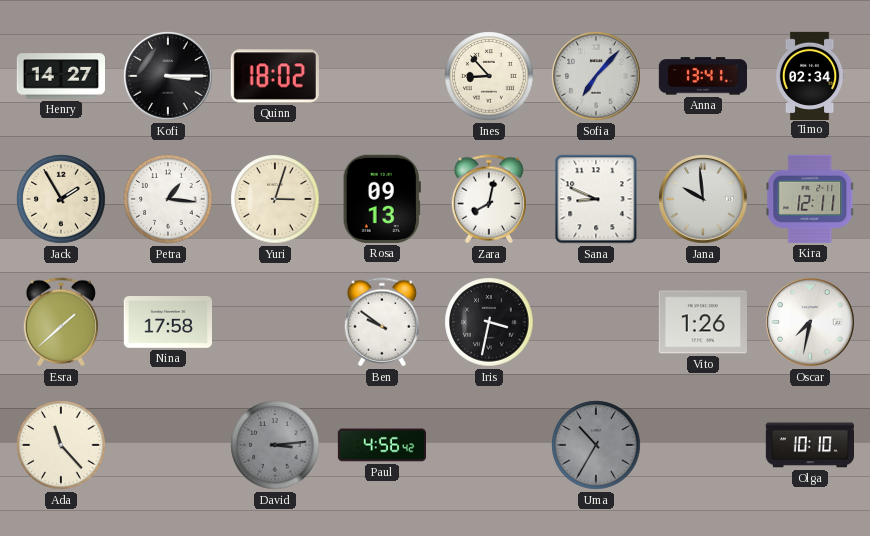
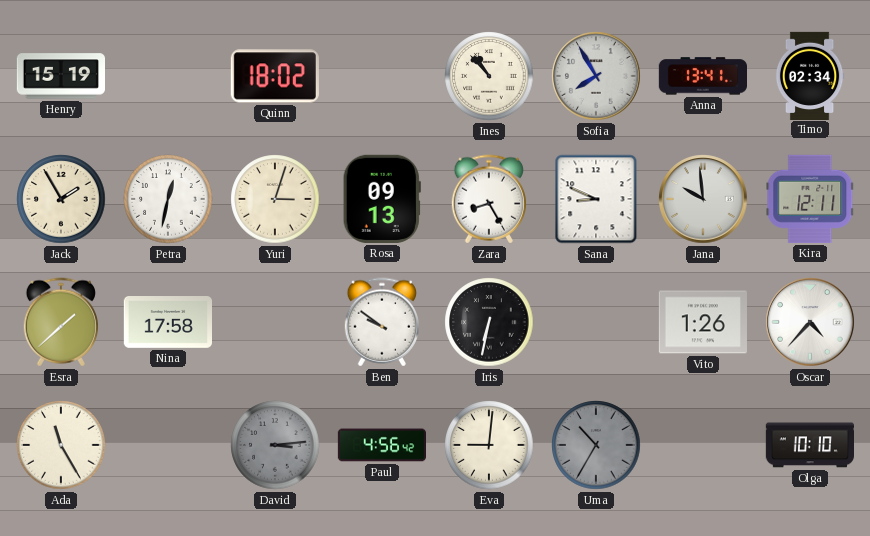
Henry: 14:27 -> 15:19 (60, 76)
Kofi: 3:15 -> none (168, 76)
Ines: 8:53 -> 10:53 (489, 76)
Sofia: 7:07 -> 7:55 (596, 76)
Petra: 1:16 -> 12:32 (168, 199)
Zara: 8:02 -> 8:25 (488, 199)
Iris: 3:32 -> 6:32 (489, 322)
Oscar: 7:32 -> 4:37 (810, 322)
Ada: 11:23 -> 11:25 (61, 445)
Eva: none -> 9:01 (489, 445)
